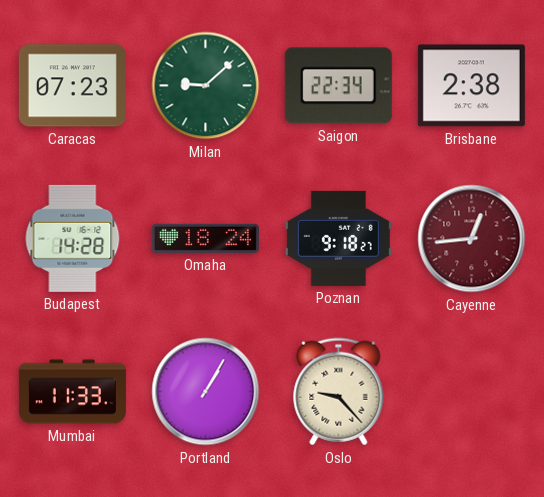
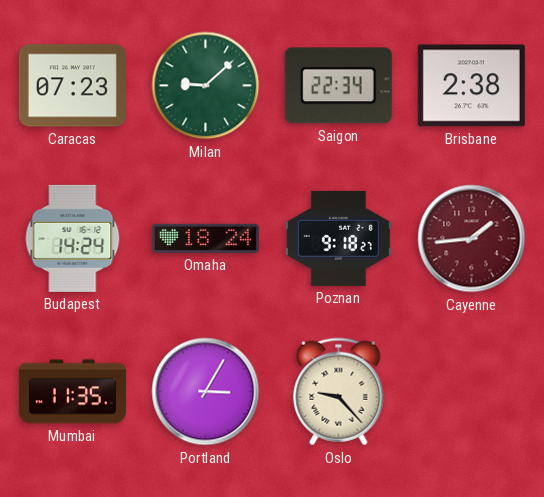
Budapest: 14:28 -> 14:24 (73, 238)
Cayenne: 12:44 -> 1:44 (472, 239)
Mumbai: 11:33 -> 11:35 (72, 392)
Portland: 1:05 -> 3:05 (206, 392)
